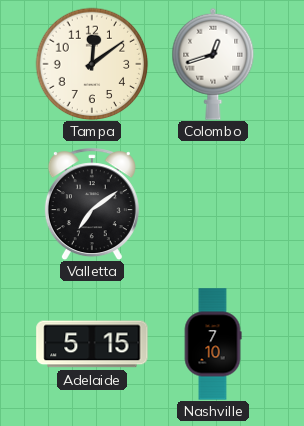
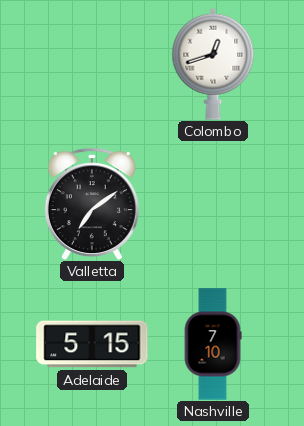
Tampa: 12:09 -> none (92, 64)
